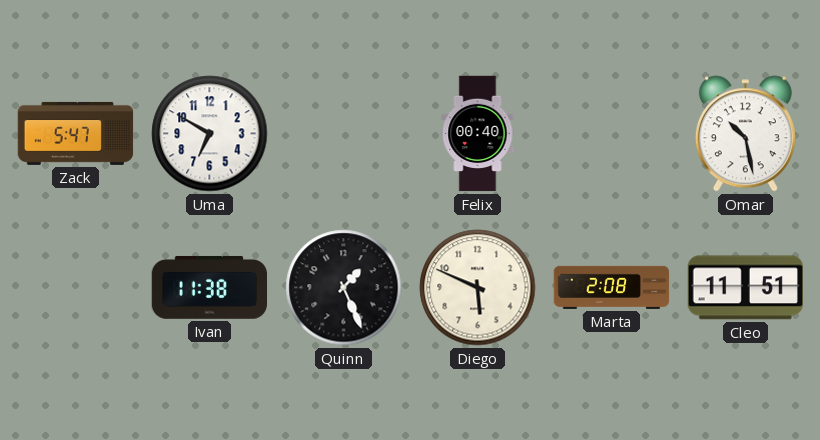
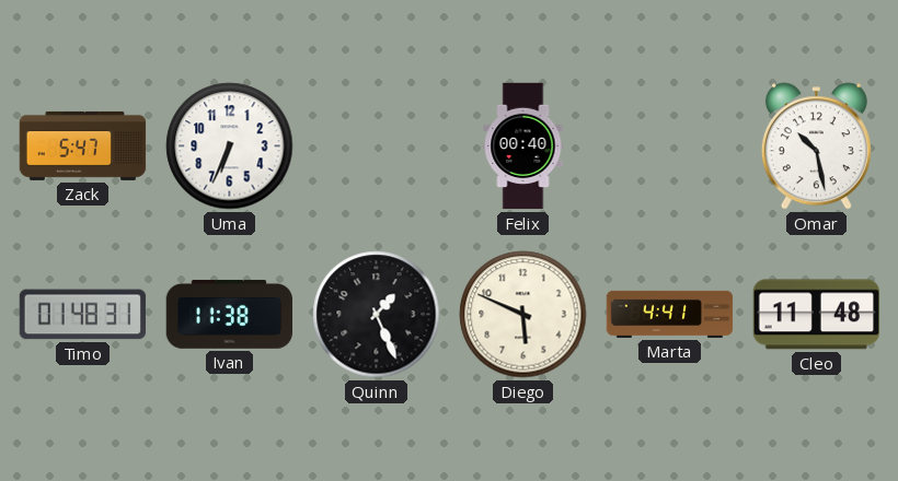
Uma: 6:50 -> 6:34 (230, 146)
Timo: none -> 01:48 (83, 315)
Marta: 2:08 -> 4:41 (670, 314)
Cleo: 11:51 -> 11:48 (816, 315)
